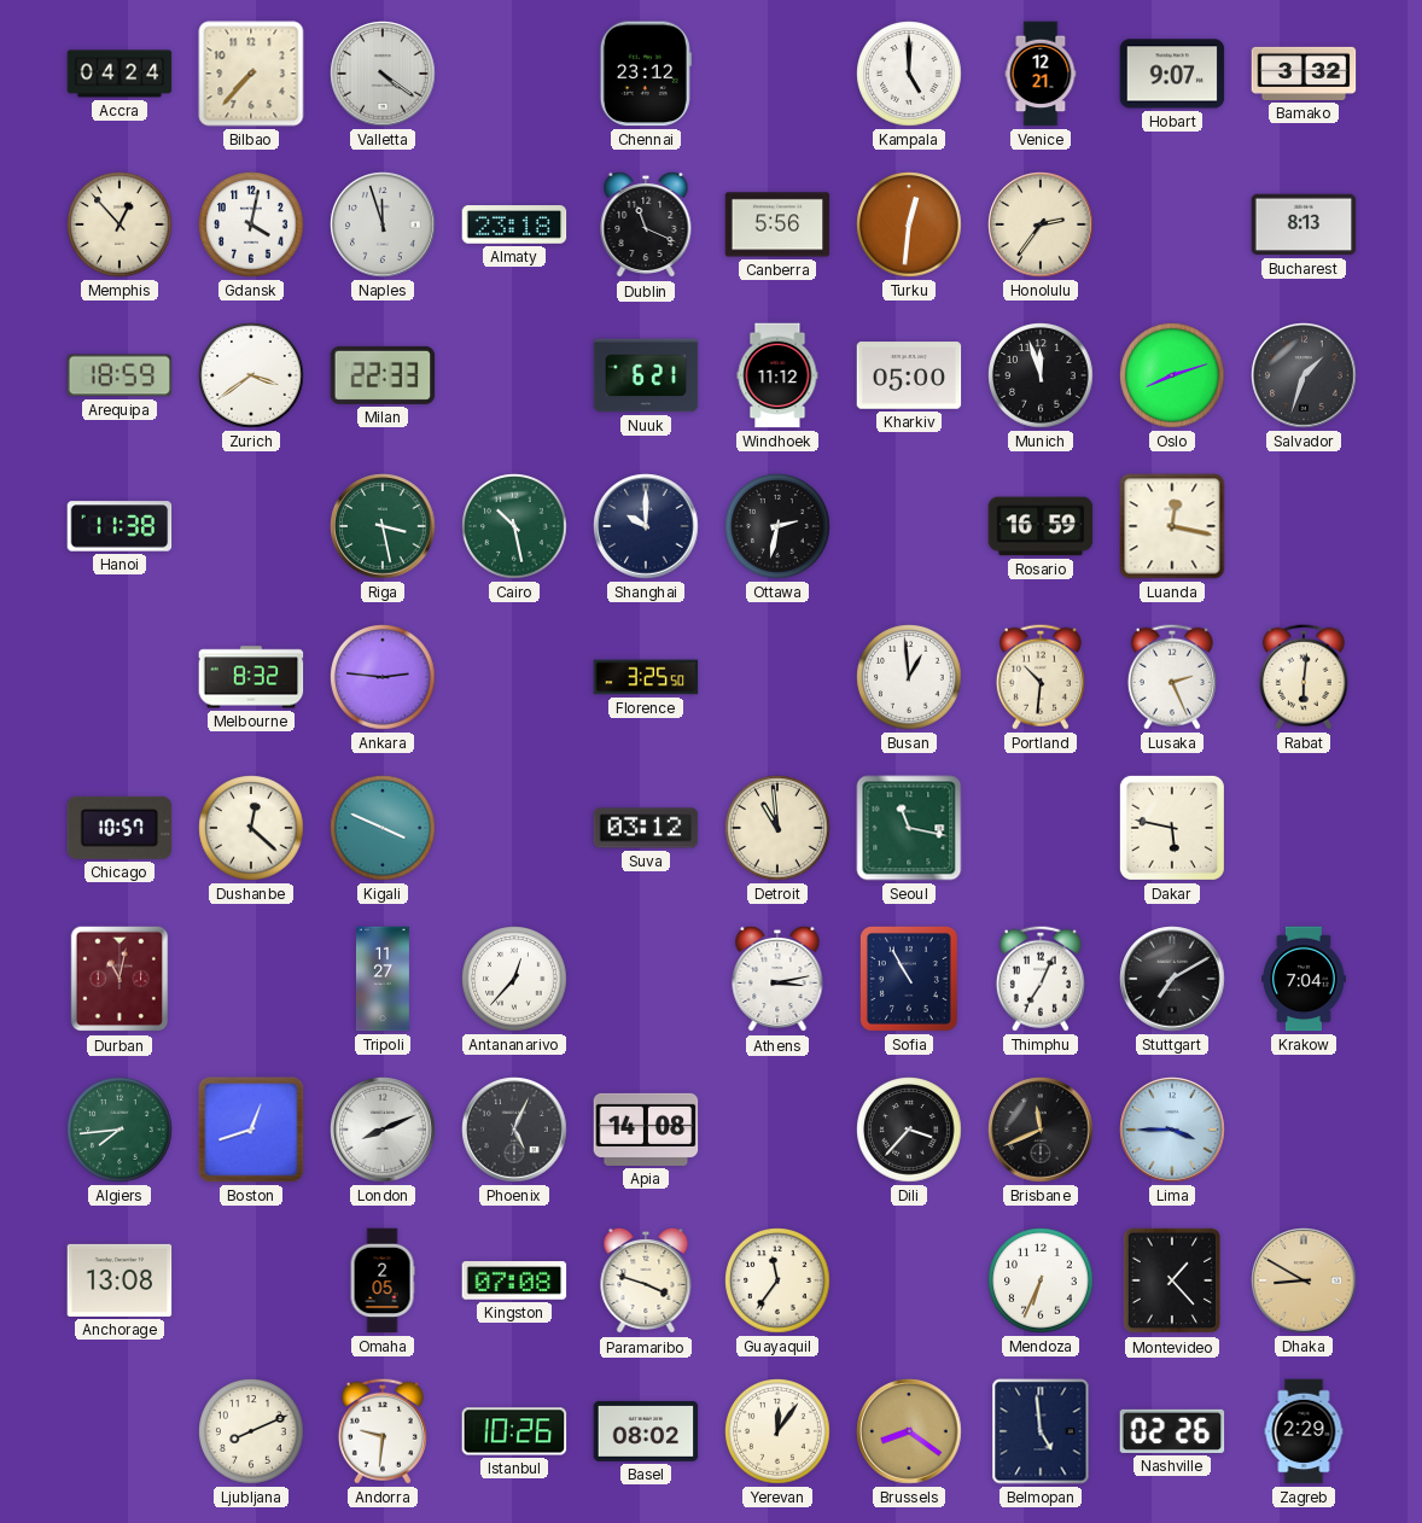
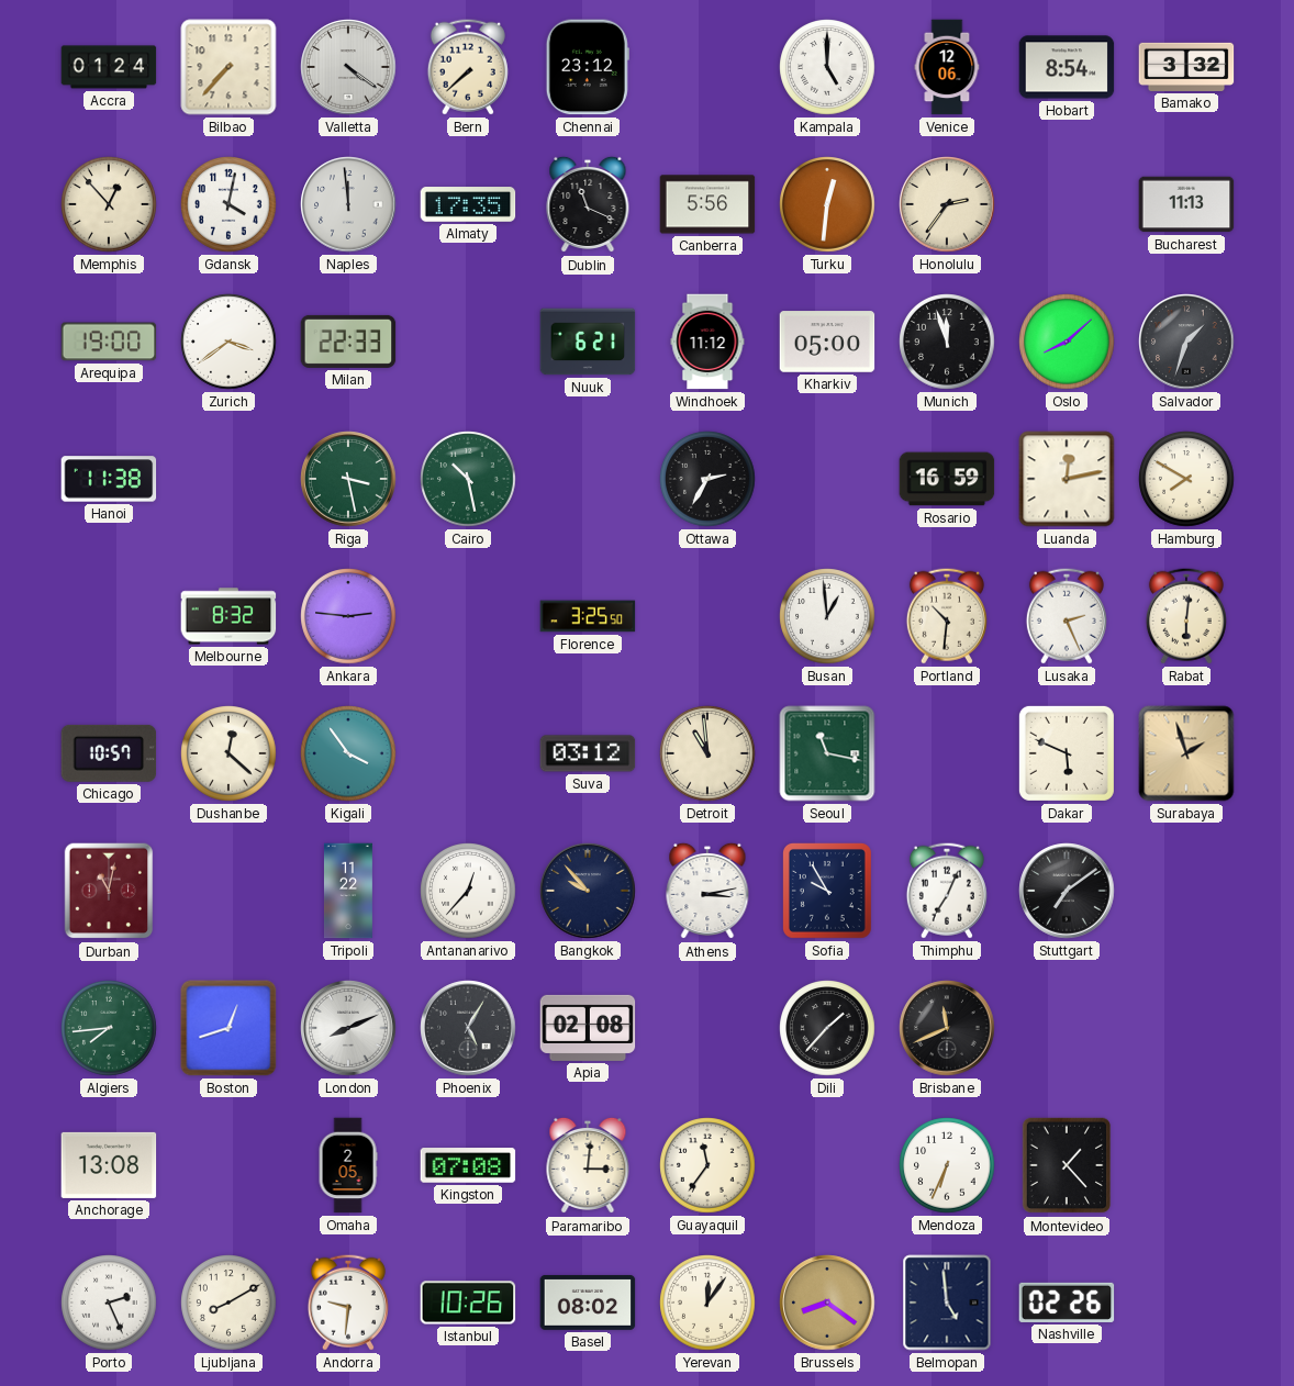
Accra: 04:24 -> 01:24 (109, 67)
Bern: none -> 7:38 (468, 67)
Venice: 12:21 -> 12:06 (947, 67)
Hobart: 9:07 -> 8:54 (1067, 67)
Naples: 11:57 -> 11:59 (348, 204)
Almaty: 23:18 -> 17:35 (468, 204)
Bucharest: 8:13 -> 11:13 (1186, 204)
Arequipa: 18:59 -> 19:00 (109, 342)
Oslo: 8:12 -> 8:08 (1067, 342)
Shanghai: 10:00 -> none (646, 526)
Ottawa: 2:32 -> 2:35 (707, 479)
Luanda: 12:17 -> 12:13 (1067, 479)
Hamburg: none -> 7:50 (1186, 479)
Kigali: 3:49 -> 3:54 (348, 753)
Dakar: 5:47 -> 5:49 (1067, 753)
Surabaya: none -> 1:57 (1186, 753)
Tripoli: 11:27 -> 11:22 (348, 891)
Bangkok: none -> 9:53 (588, 891)
Sofia: 10:55 -> 9:55 (827, 891)
Stuttgart: 7:10 -> 7:09 (1067, 891)
Krakow: 7:04 -> none (1305, 979)
Phoenix: 5:04 -> 5:05 (468, 1028)
Apia: 14:08 -> 02:08 (588, 1028)
Dili: 3:37 -> 1:37 (827, 1028)
Lima: 3:45 -> none (1172, 1130)
Paramaribo: 3:48 -> 3:01 (588, 1165)
Dhaka: 8:50 -> none (1304, 1280)
Porto: none -> 2:26 (109, 1303)
Ljubljana: 8:11 -> 8:10 (228, 1303)
Zagreb: 2:29 -> none (1304, 1431)
